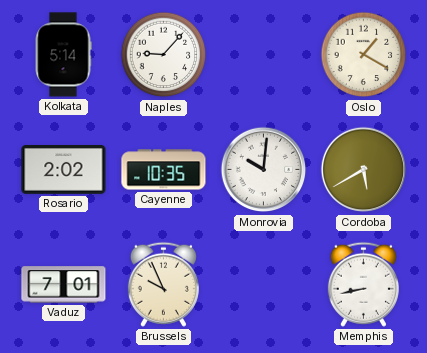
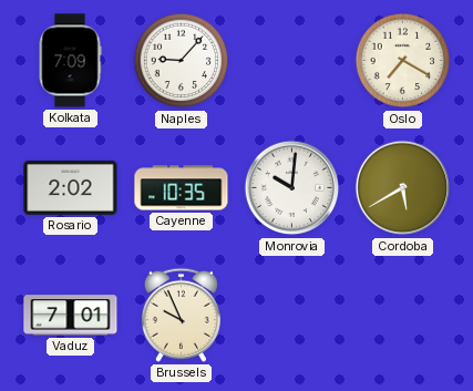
Kolkata: 5:14 -> 7:09 (70, 61)
Oslo: 1:20 -> 7:20 (403, 61)
Memphis: 8:43 -> none (363, 284)
